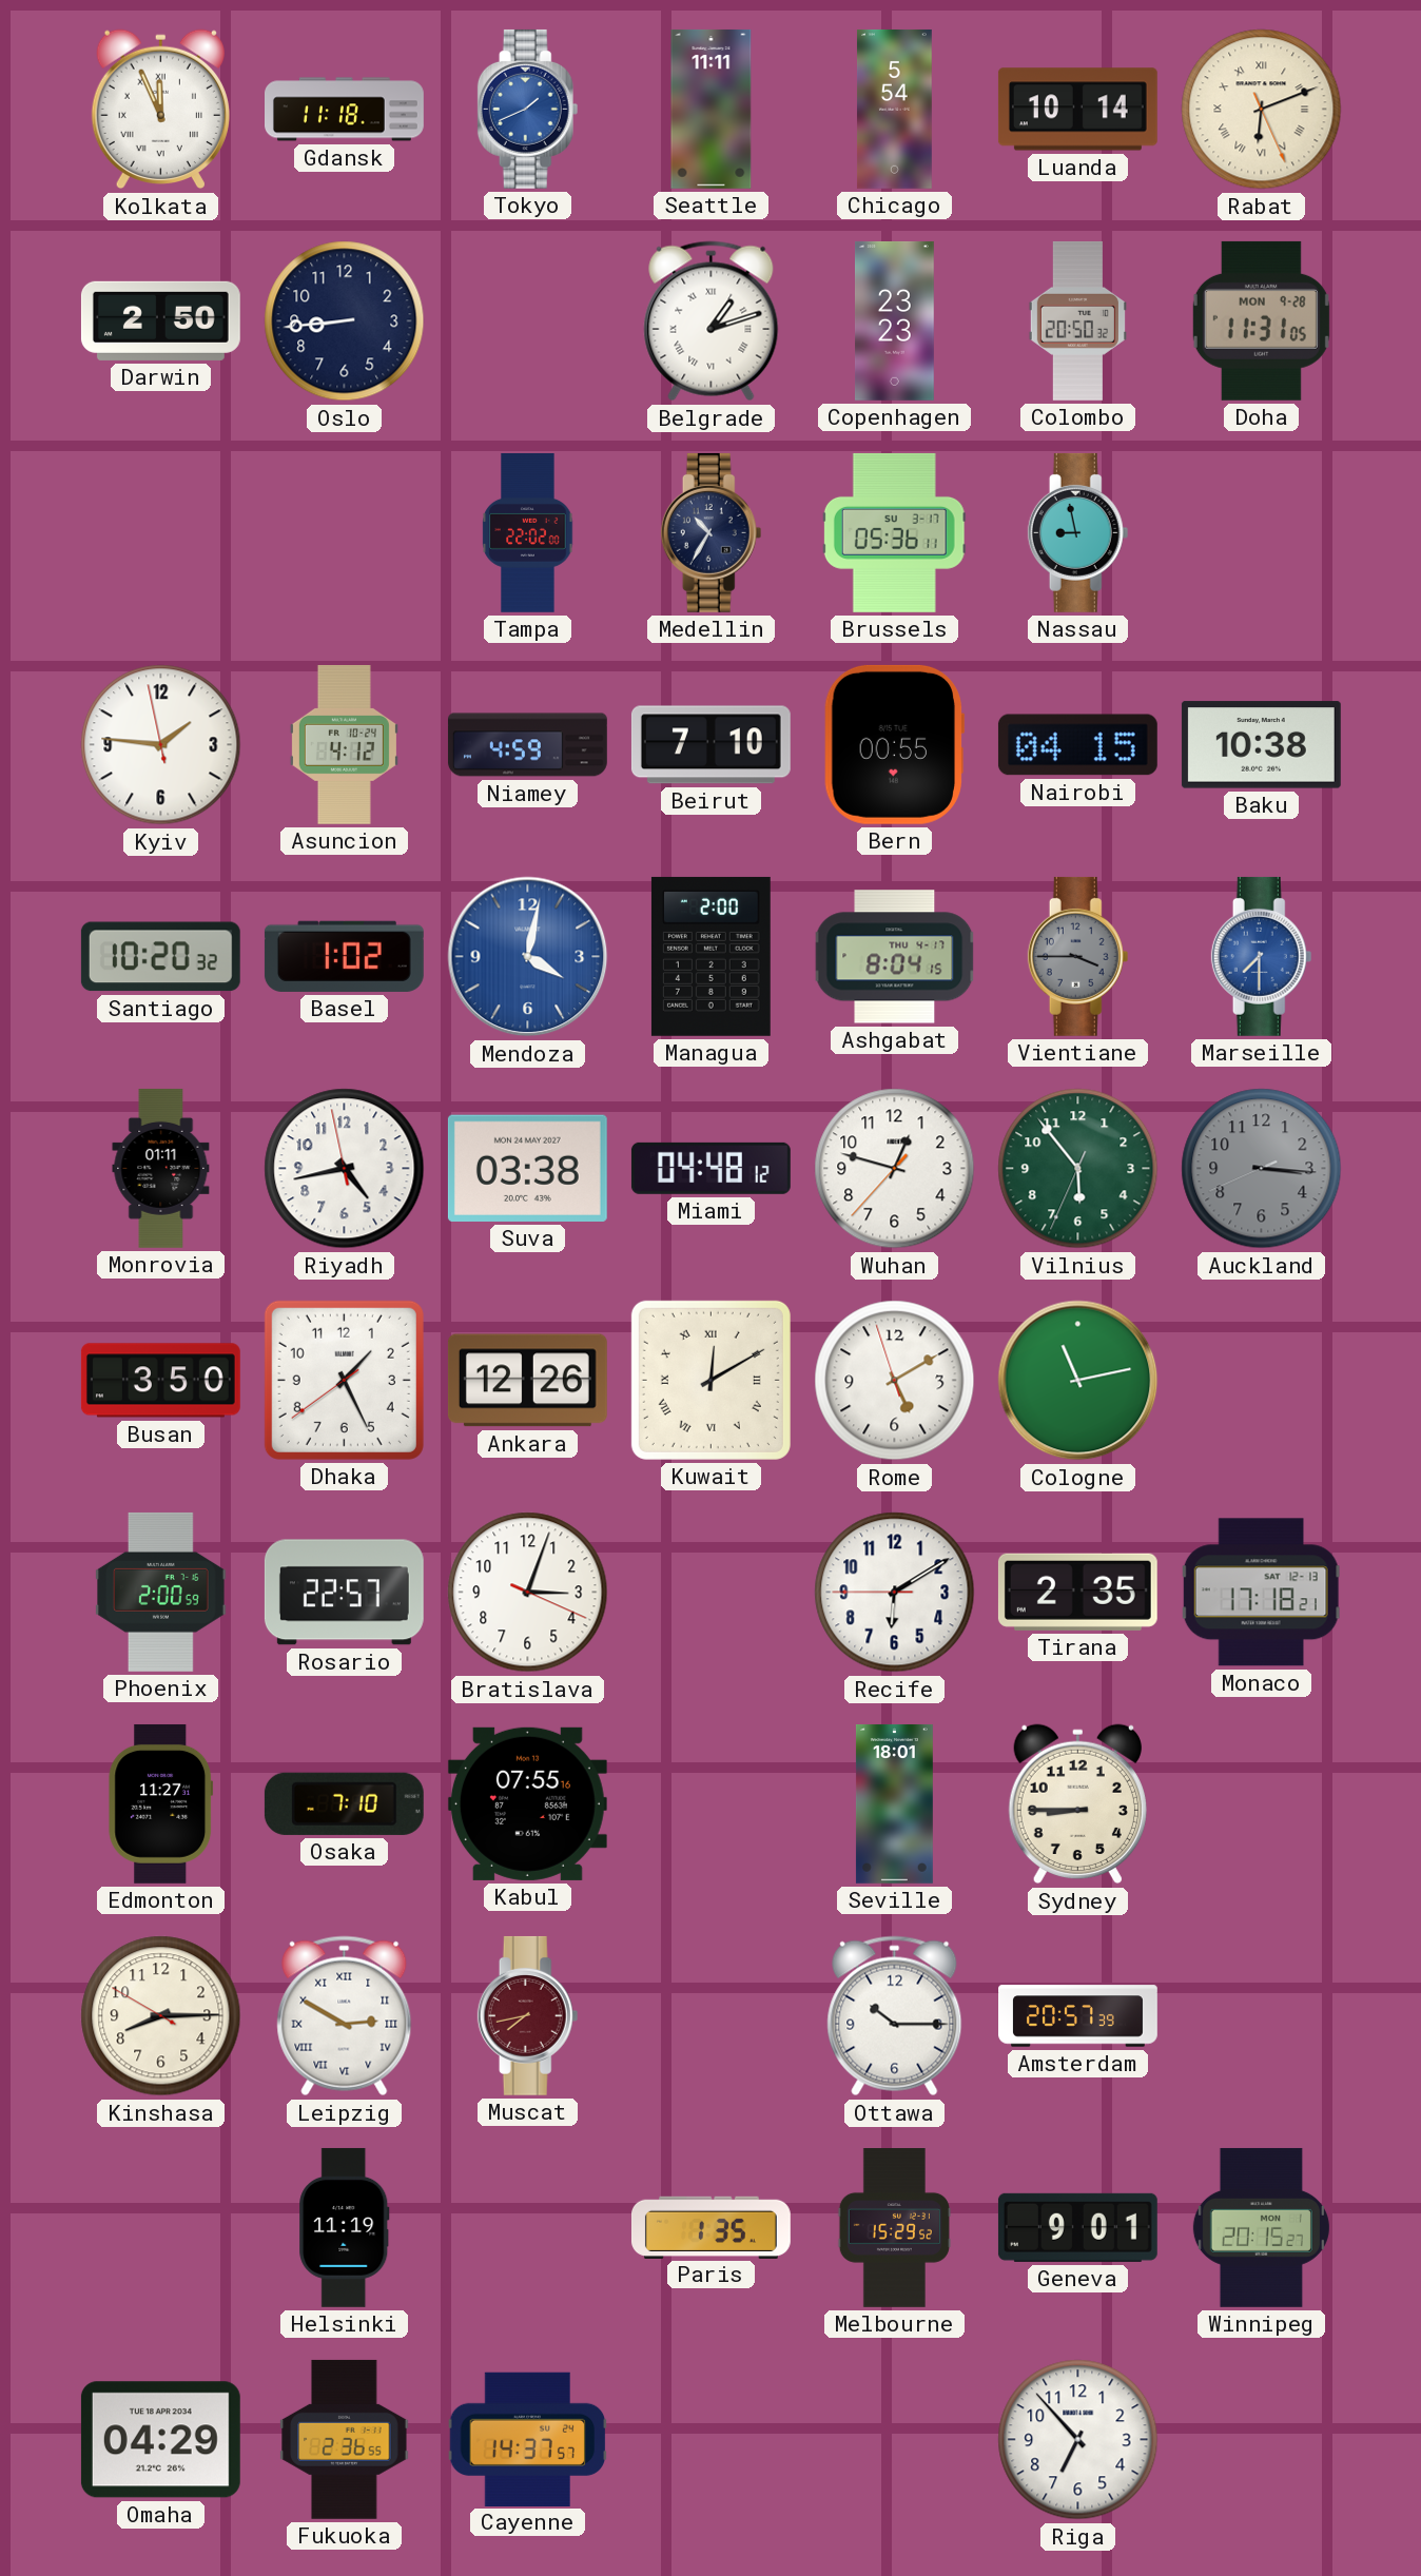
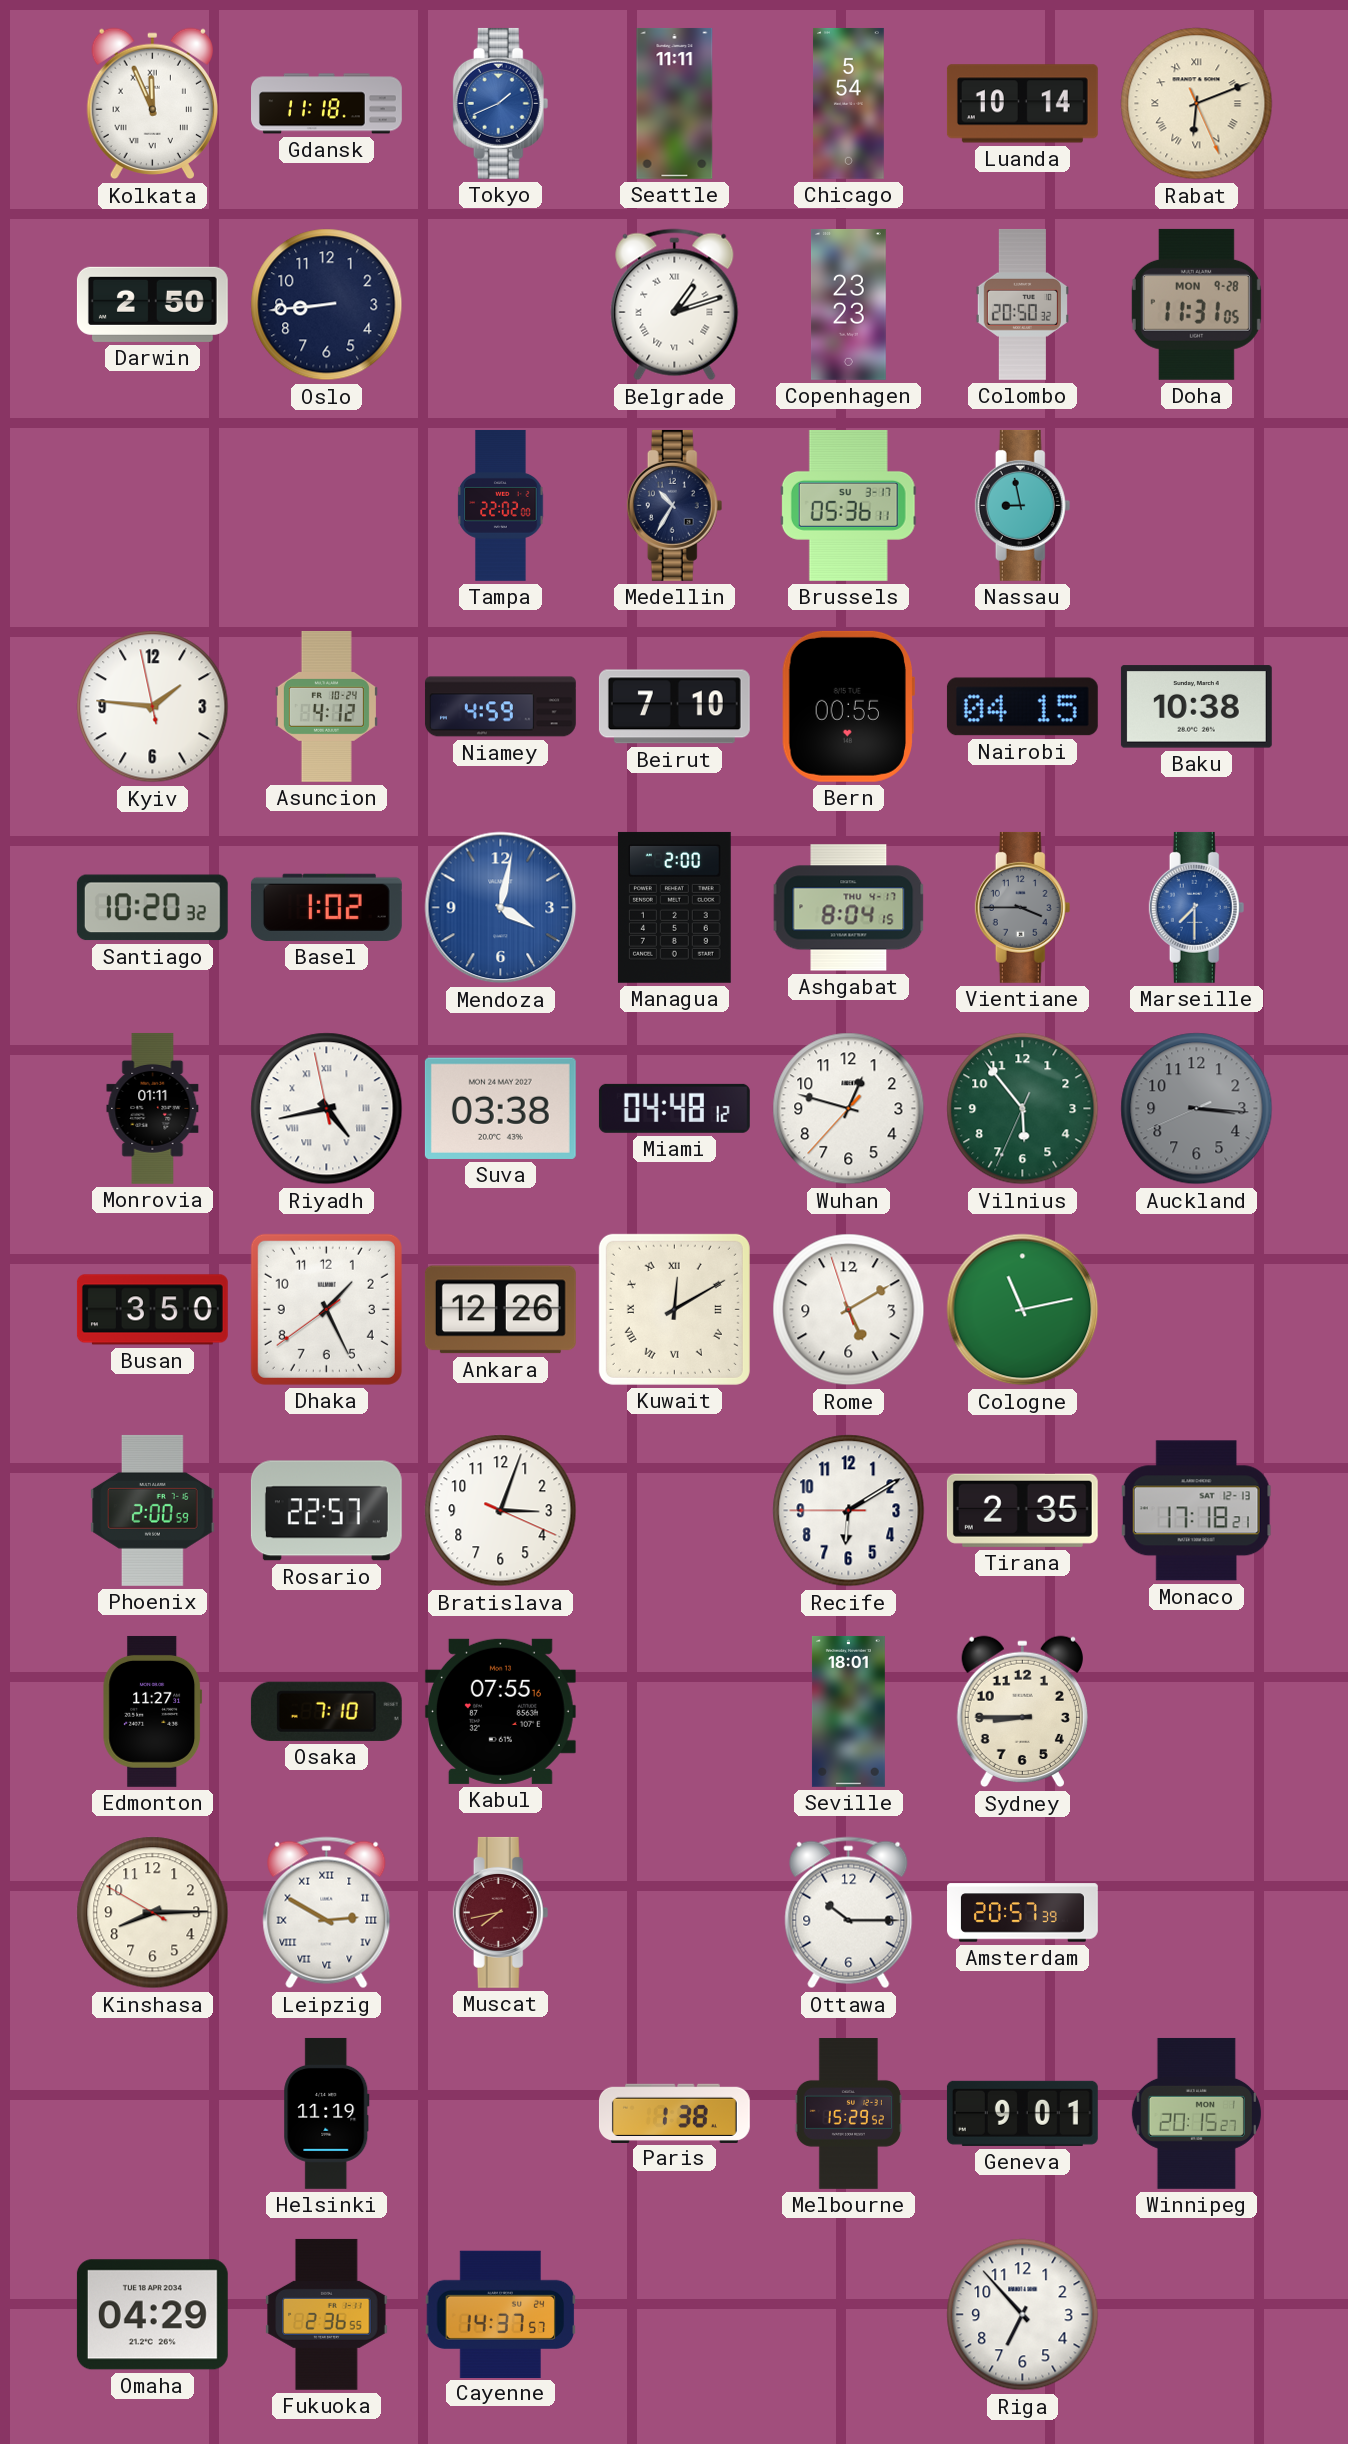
Riyadh numerals: Arabic -> Roman (327, 1109)
Paris: 1:35 -> 1:38 (674, 2113)
